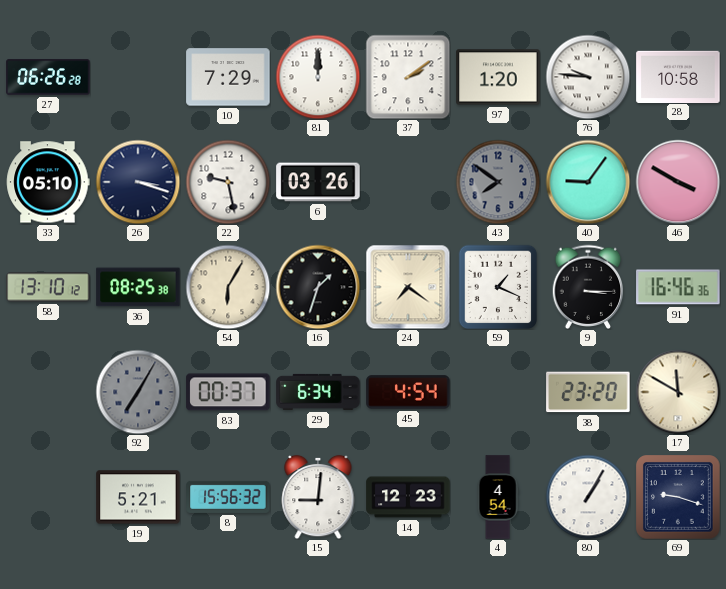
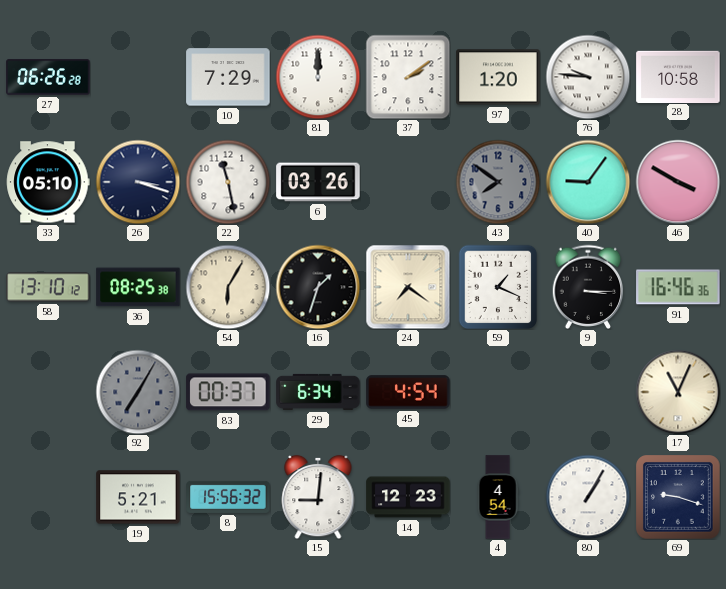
22: 9:28 -> 11:28 (228, 182)
38: 23:20 -> none (588, 392)
17: 11:50 -> 11:04 (678, 392)
